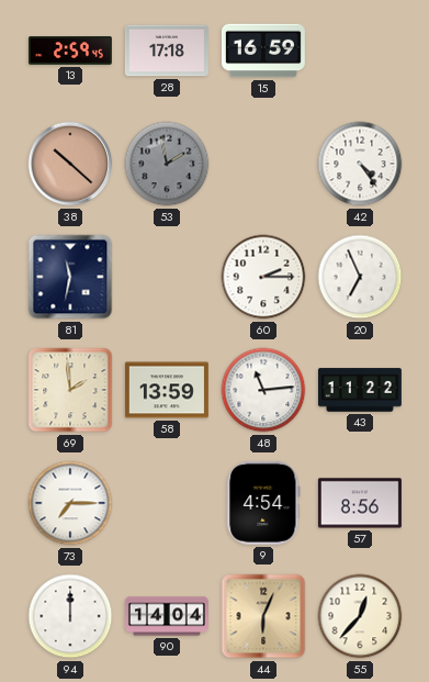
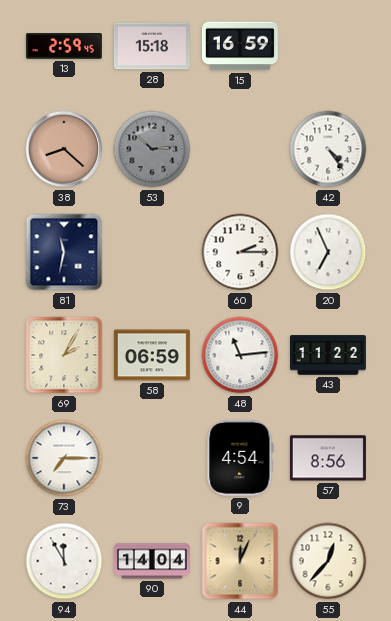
28: 17:18 -> 15:18 (152, 46)
38: 10:22 -> 8:22 (64, 149)
53: 1:58 -> 2:52 (152, 149)
69: 1:59 -> 2:05 (64, 355)
58: 13:59 -> 06:59 (152, 355)
94: 12:00 -> 11:55 (64, 561)
44: 6:04 -> 12:04 (240, 561)
